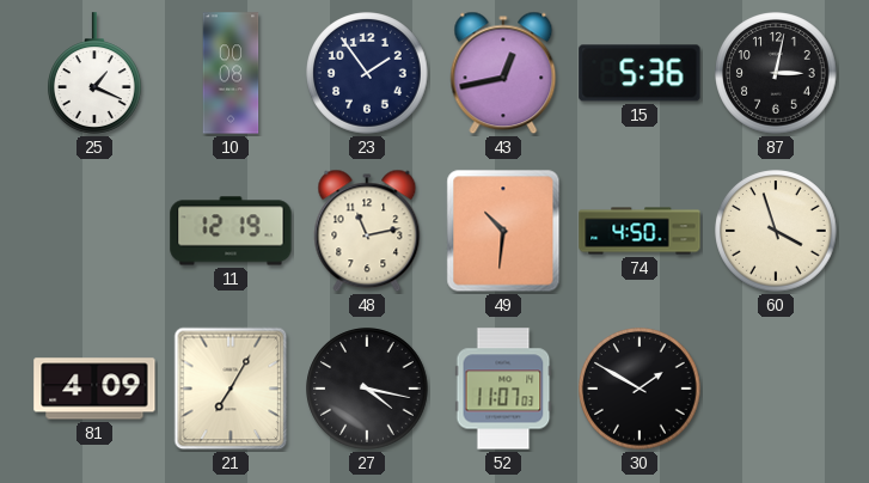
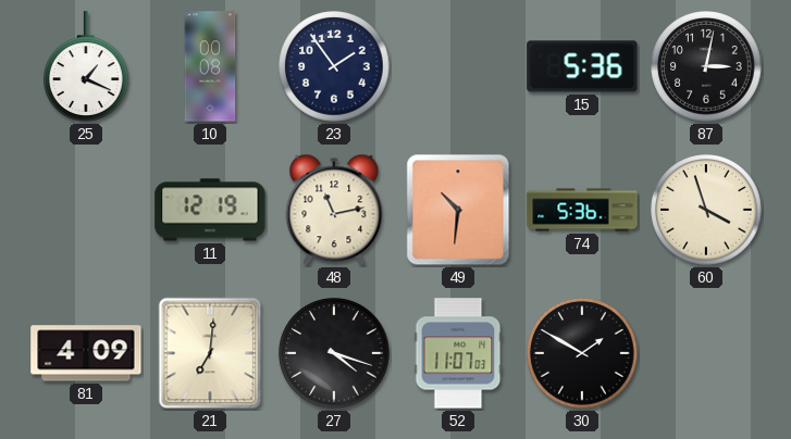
43: 12:43 -> none (503, 73)
74: 4:50 -> 5:36 (582, 210)
21: 7:05 -> 7:01 (210, 353)
27: 4:17 -> 4:18 (334, 353)
